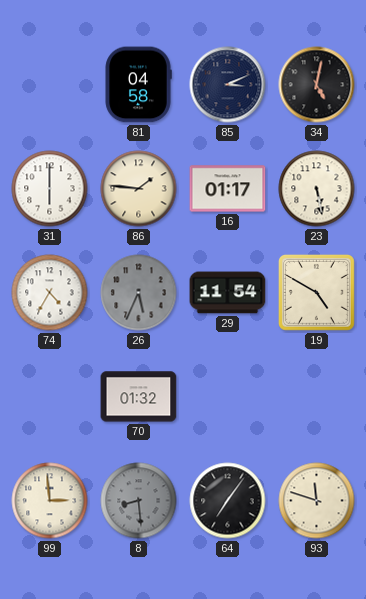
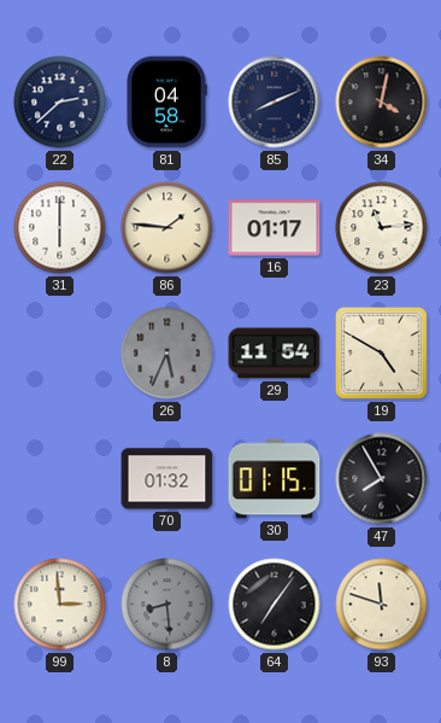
22: none -> 2:38 (60, 103)
85: 3:11 -> 8:11 (275, 103)
34: 5:02 -> 4:02 (382, 103)
23: 5:28 -> 11:14 (382, 228)
74: 4:35 -> none (50, 293)
30: none -> 01:15 (275, 479)
47: none -> 7:55 (382, 479)
